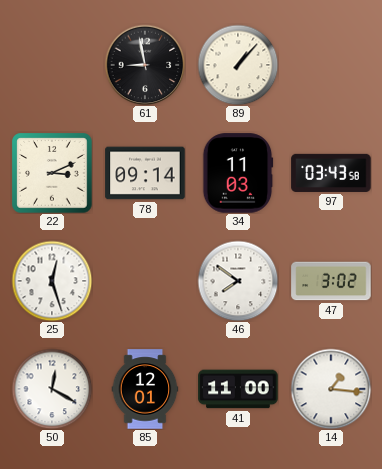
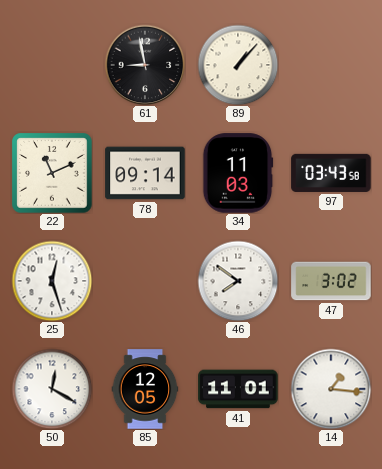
22: 3:11 -> 11:11 (52, 173)
85: 12:01 -> 12:05 (145, 389)
41: 11:00 -> 11:01 (238, 389)
